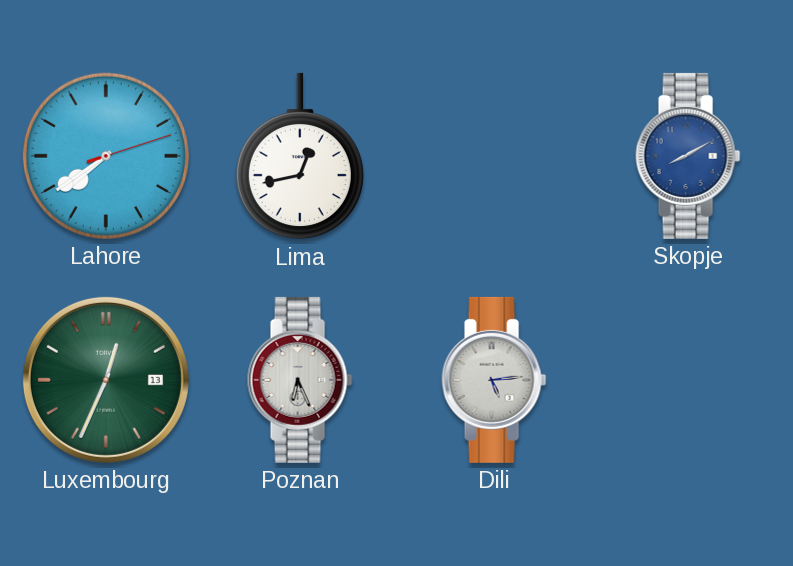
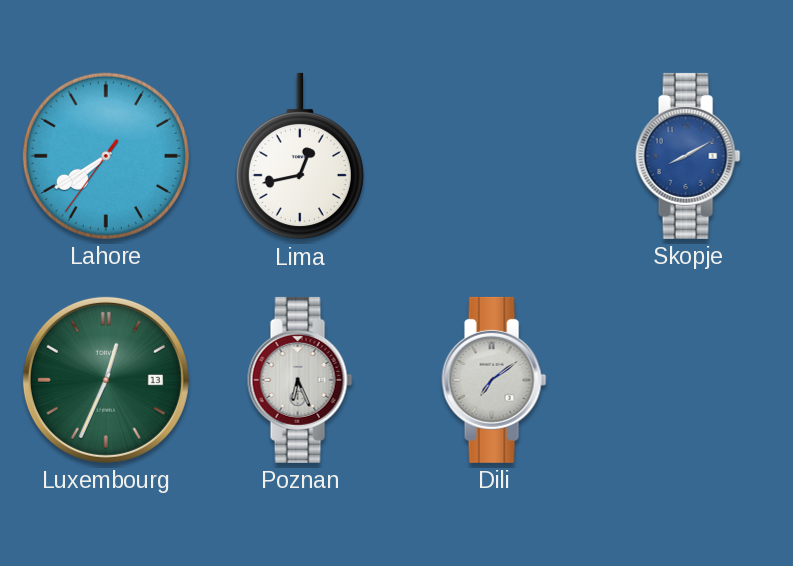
Lahore: 7:39:12 -> 7:39:36 (106, 156)
Dili: 5:14 -> 7:09 (494, 380)
